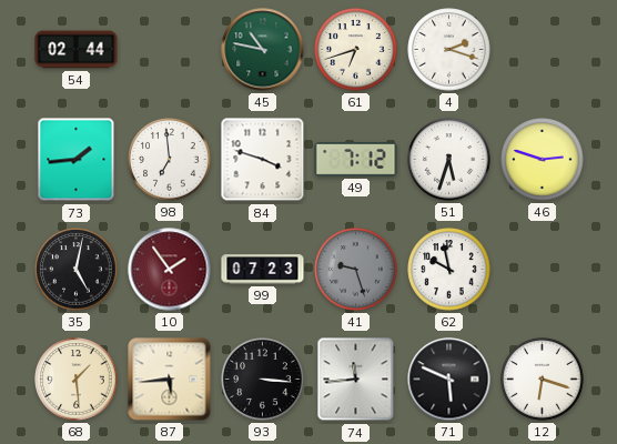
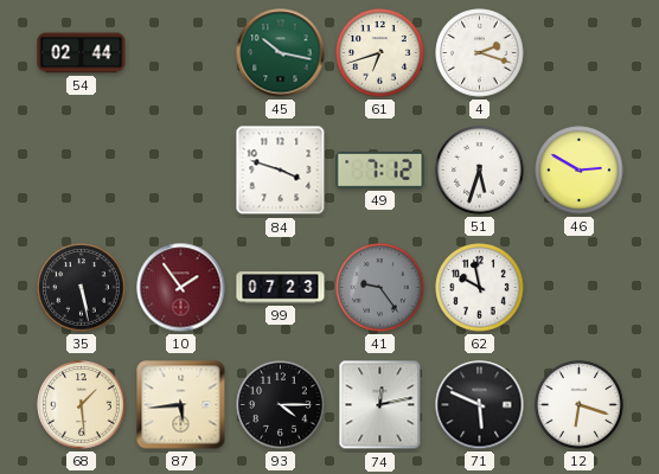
45: 10:47 -> 10:17 (281, 53)
73: 1:44 -> none (77, 160)
98: 6:59 -> none (170, 160)
46: 2:48 -> 2:50 (580, 171)
35: 5:02 -> 5:28 (82, 288)
41: 9:27 -> 9:24 (380, 288)
93: 3:16 -> 4:15 (281, 405)
74: 11:44 -> 12:13 (380, 405)
